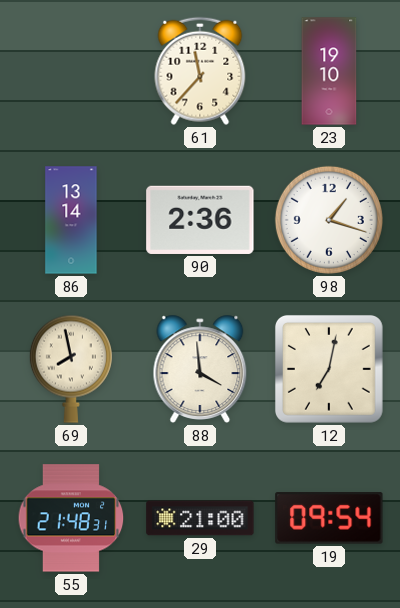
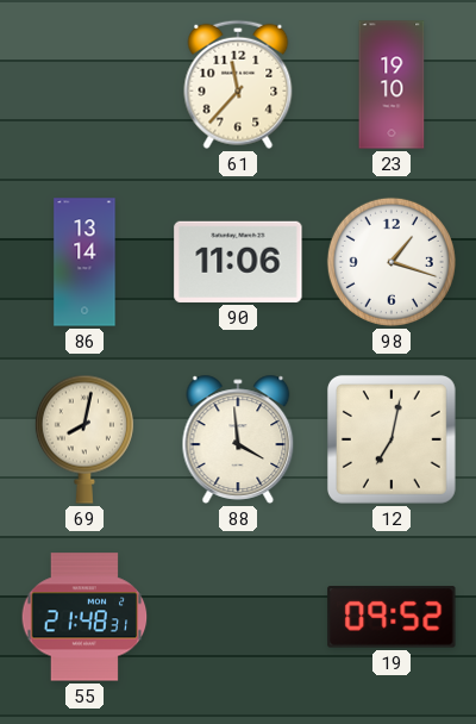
90: 2:36 -> 11:06 (238, 262)
69: 7:58 -> 8:02 (84, 439)
29: 21:00 -> none (200, 518)
19: 09:54 -> 09:52 (392, 617)
